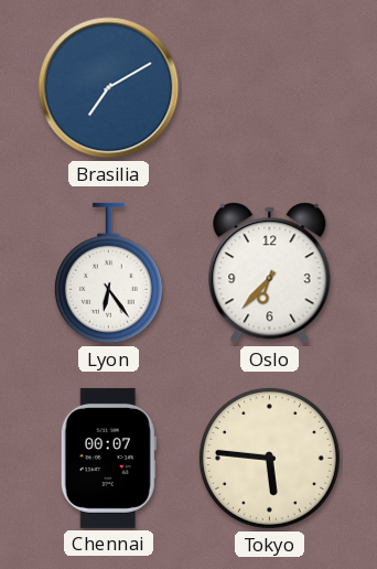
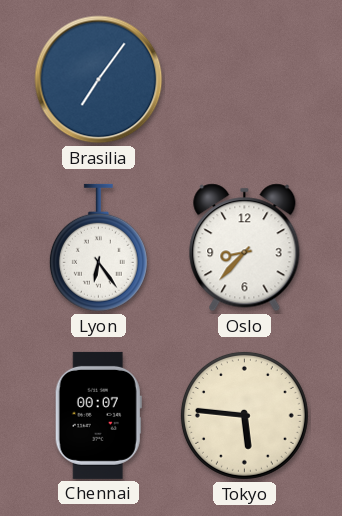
Brasilia: 7:10 -> 7:06 (99, 80)
Oslo: 6:37 -> 8:37 (245, 248)
